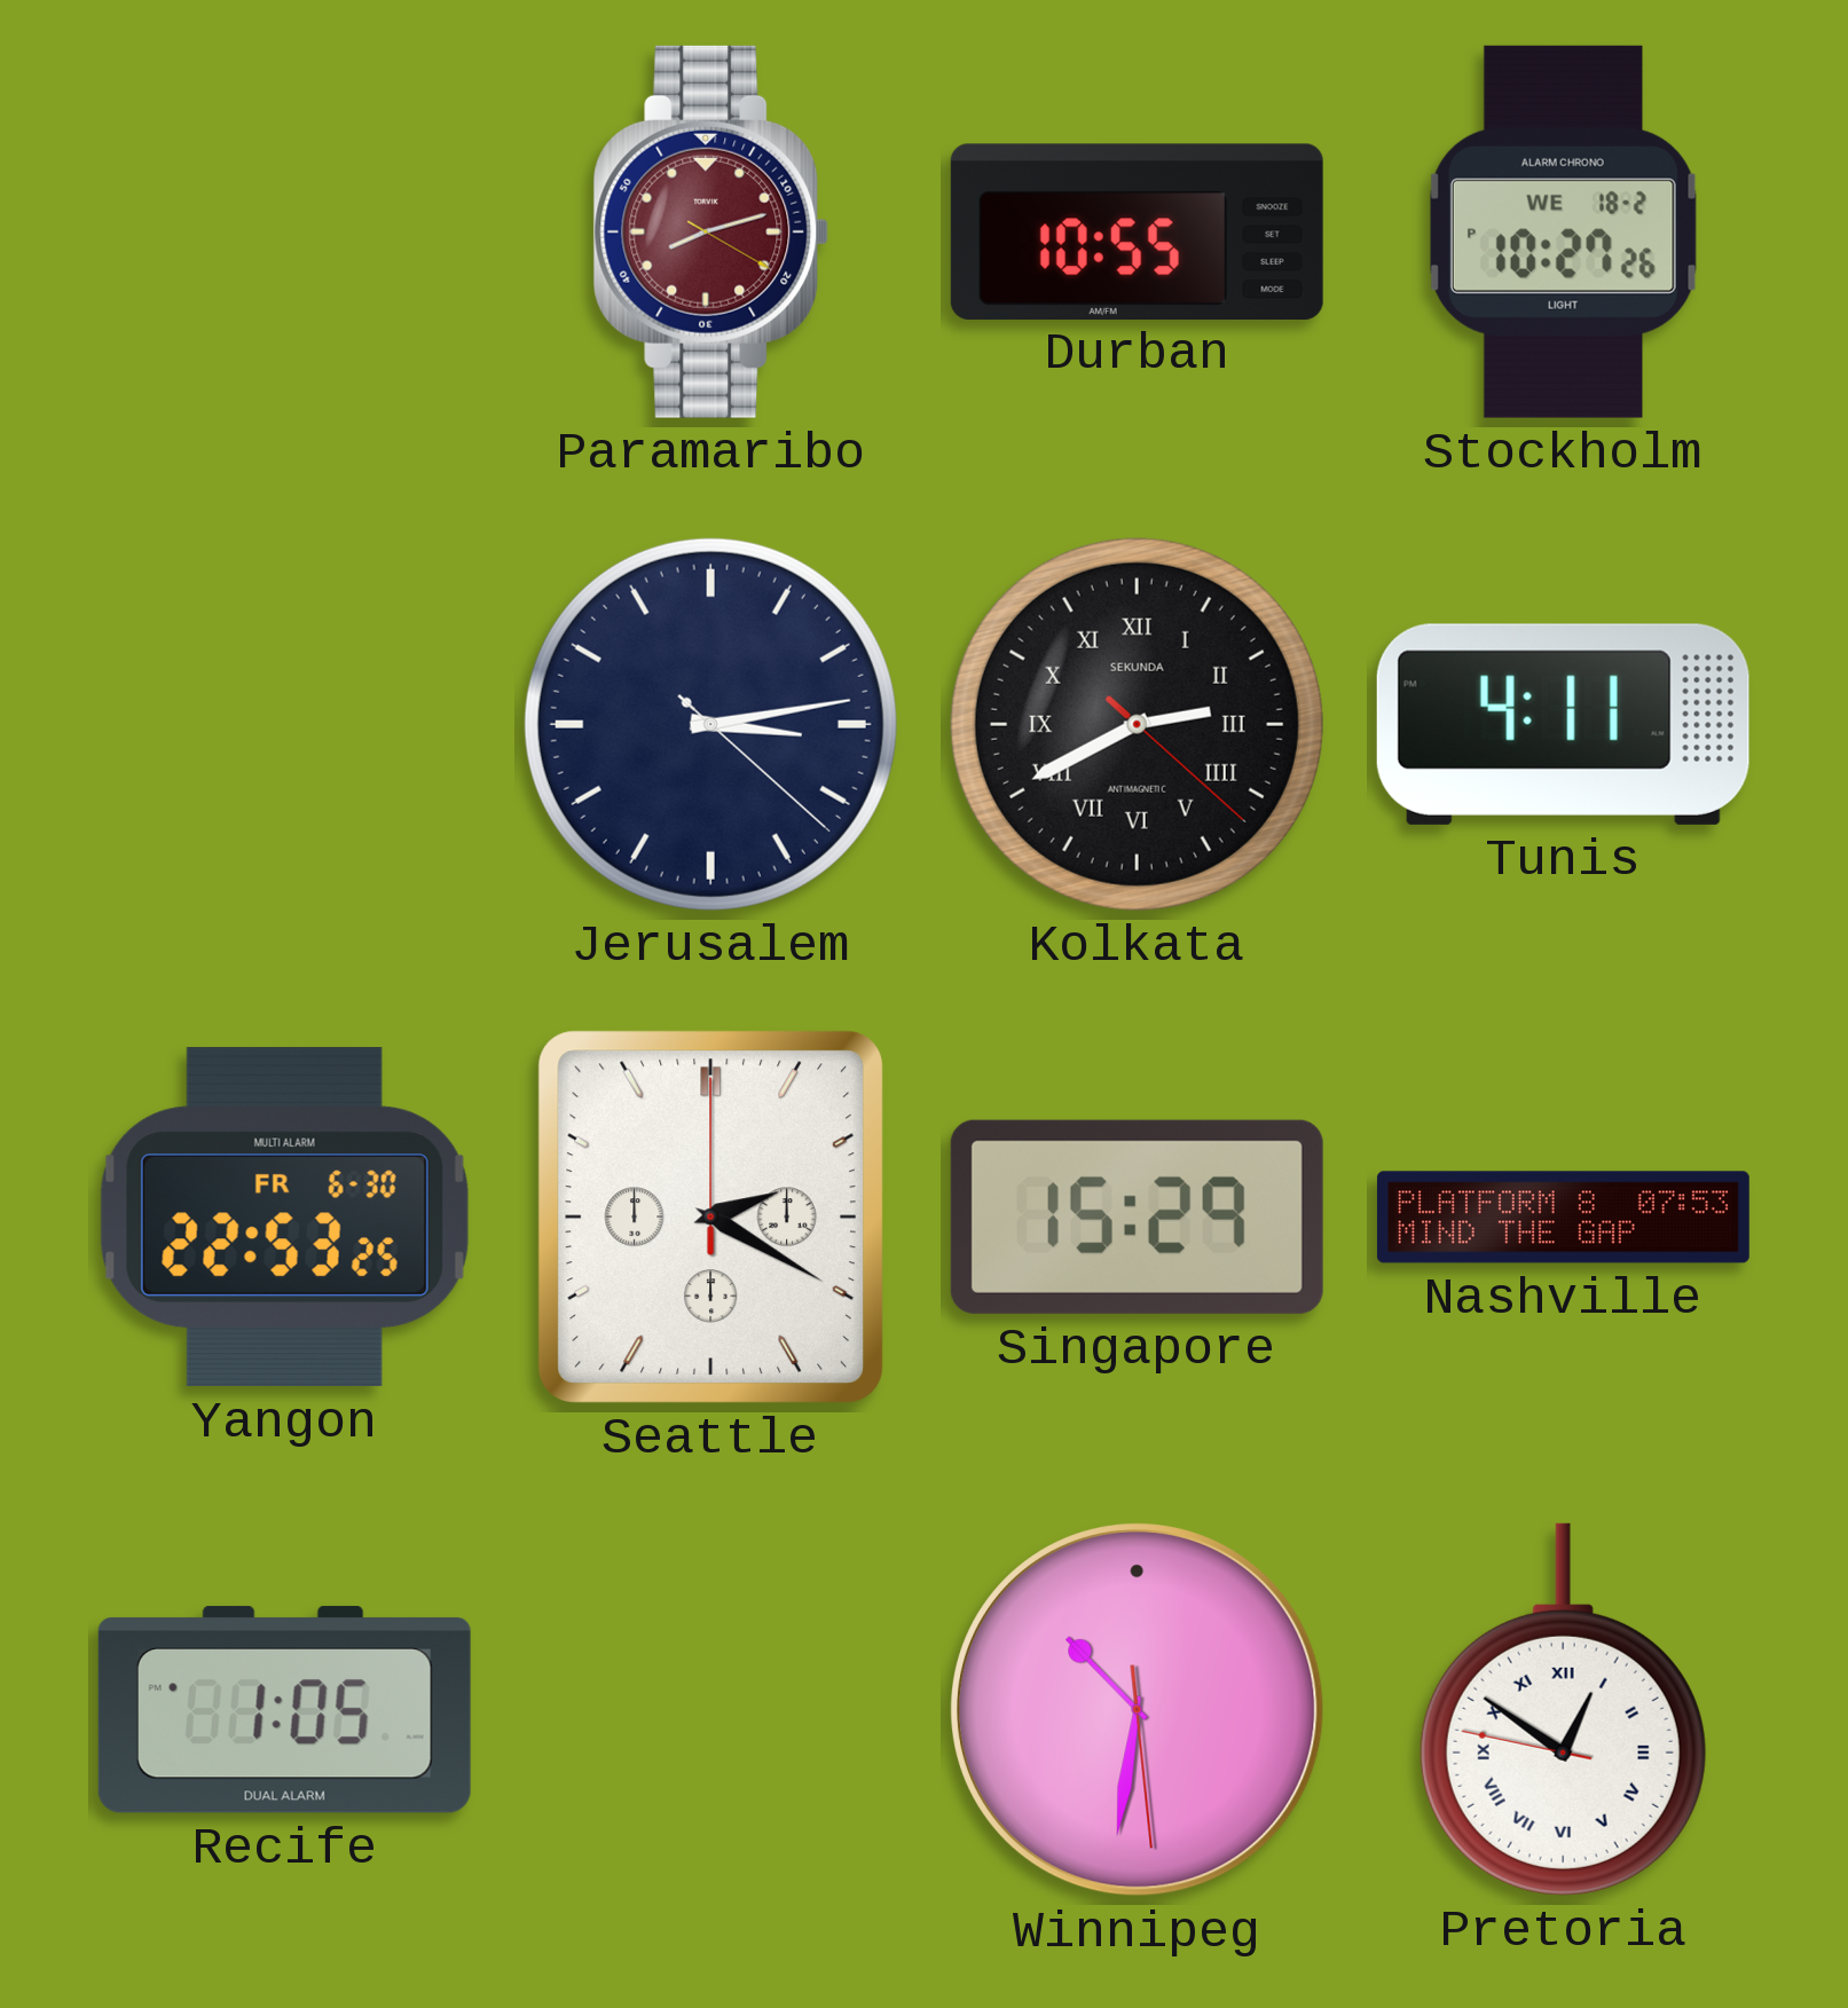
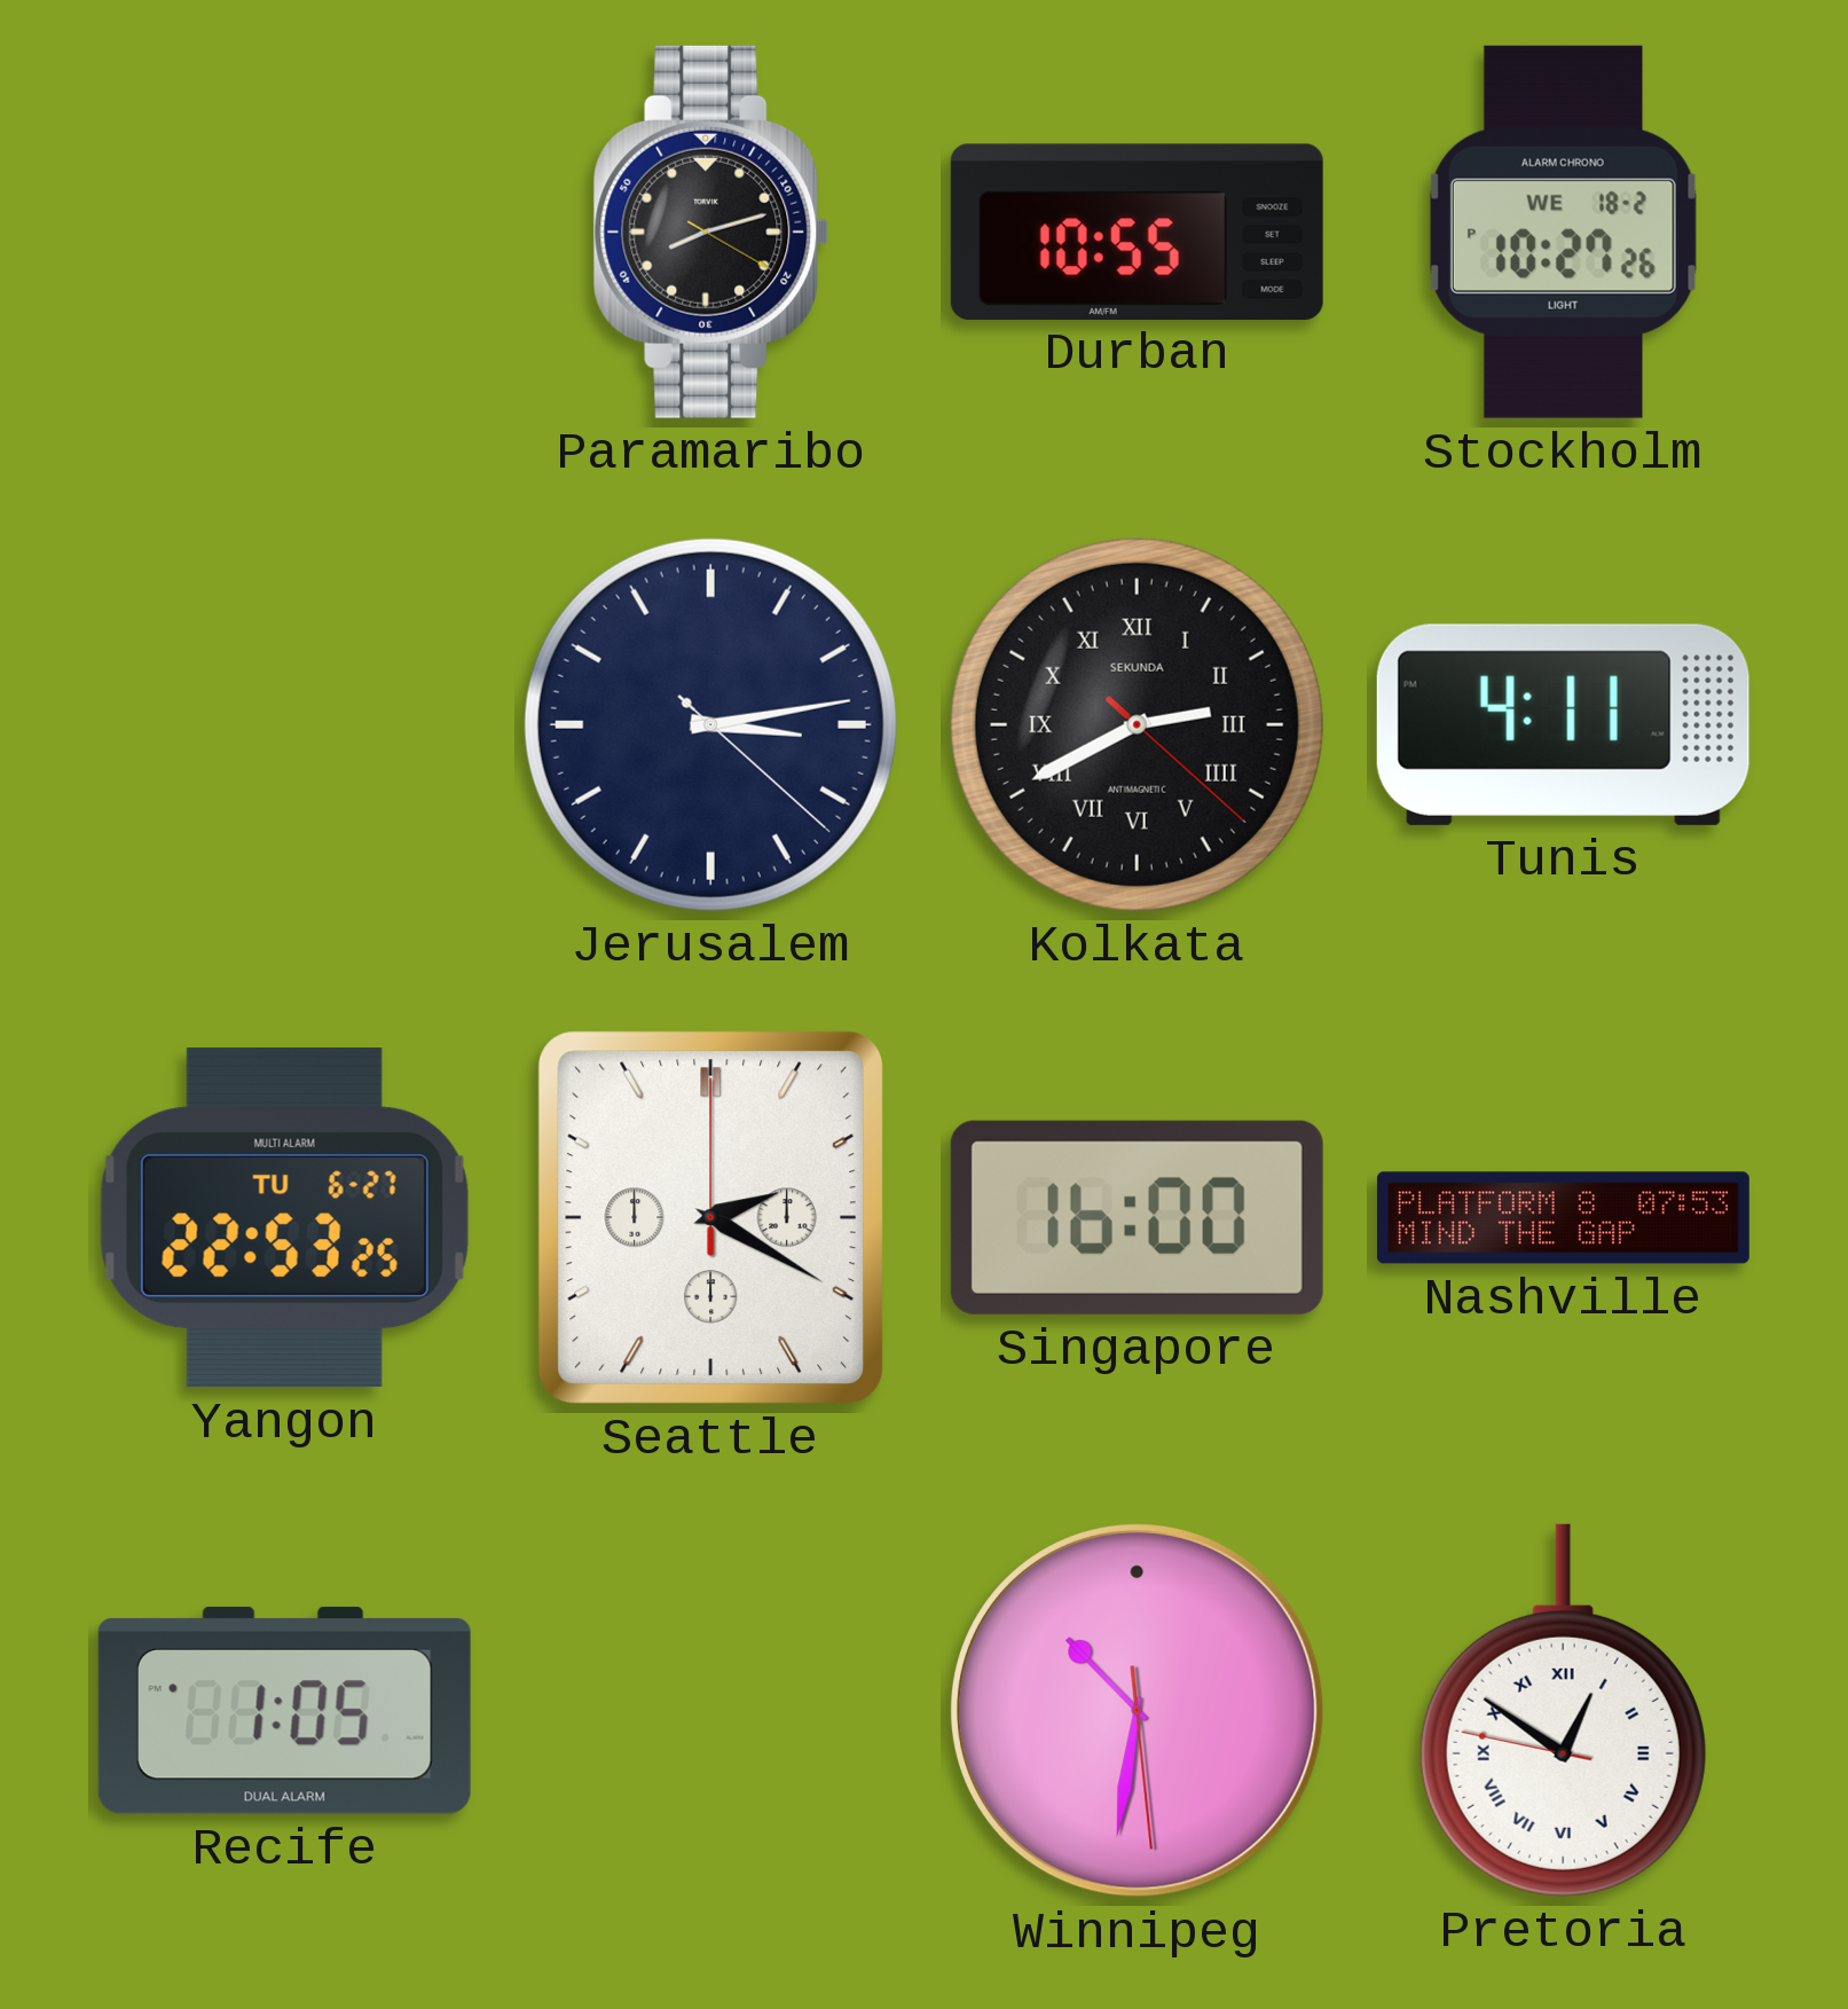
Paramaribo dial: burgundy -> black (711, 231)
Yangon date: FR 6-30 -> TU 6-27 (284, 1218)
Singapore: 15:29 -> 16:00 (1137, 1217)
